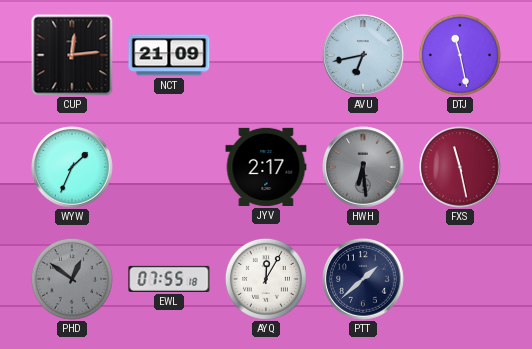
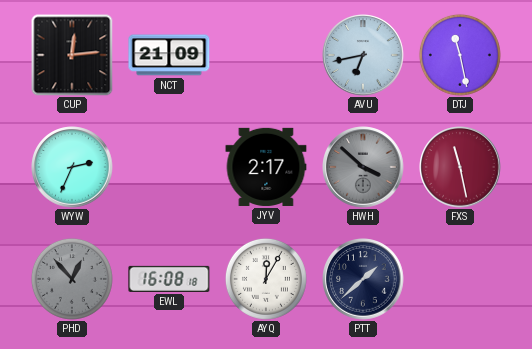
WYW: 1:34 -> 2:34 (72, 167)
HWH: 6:29 -> 3:52 (363, 167)
PHD: 12:51 -> 12:53 (72, 279)
EWL: 07:55 -> 16:08 (169, 279)
